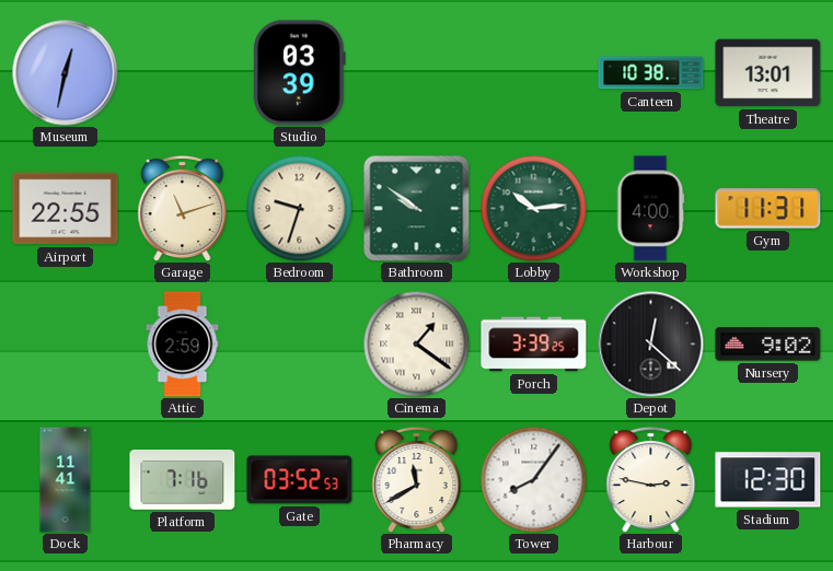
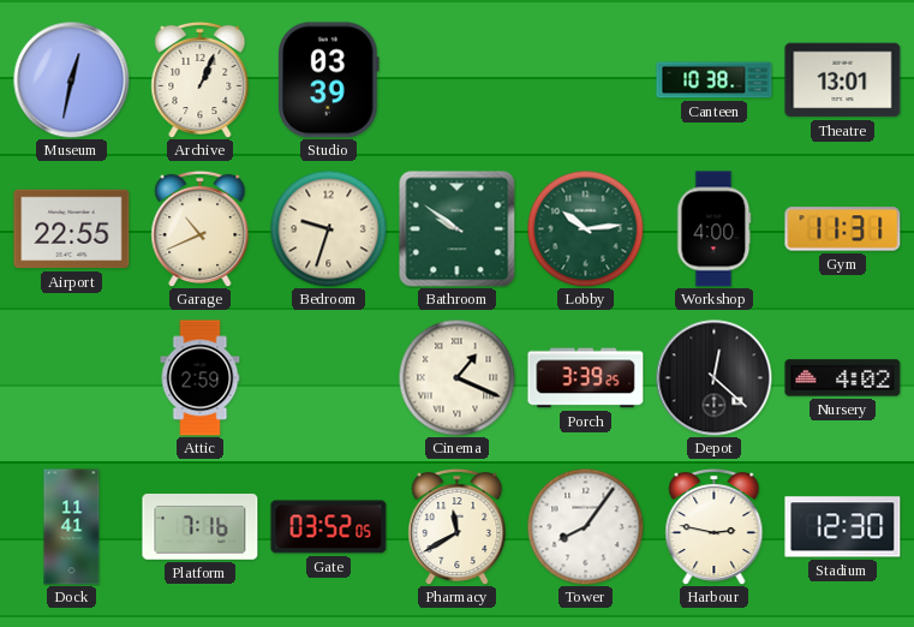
Archive: none -> 1:04 (201, 79)
Garage: 11:12 -> 10:41 (201, 228)
Cinema: 1:21 -> 1:19 (456, 377)
Nursery: 9:02 -> 4:02 (843, 378)
Gate: 03:52:53 -> 03:52:05 (329, 527)
